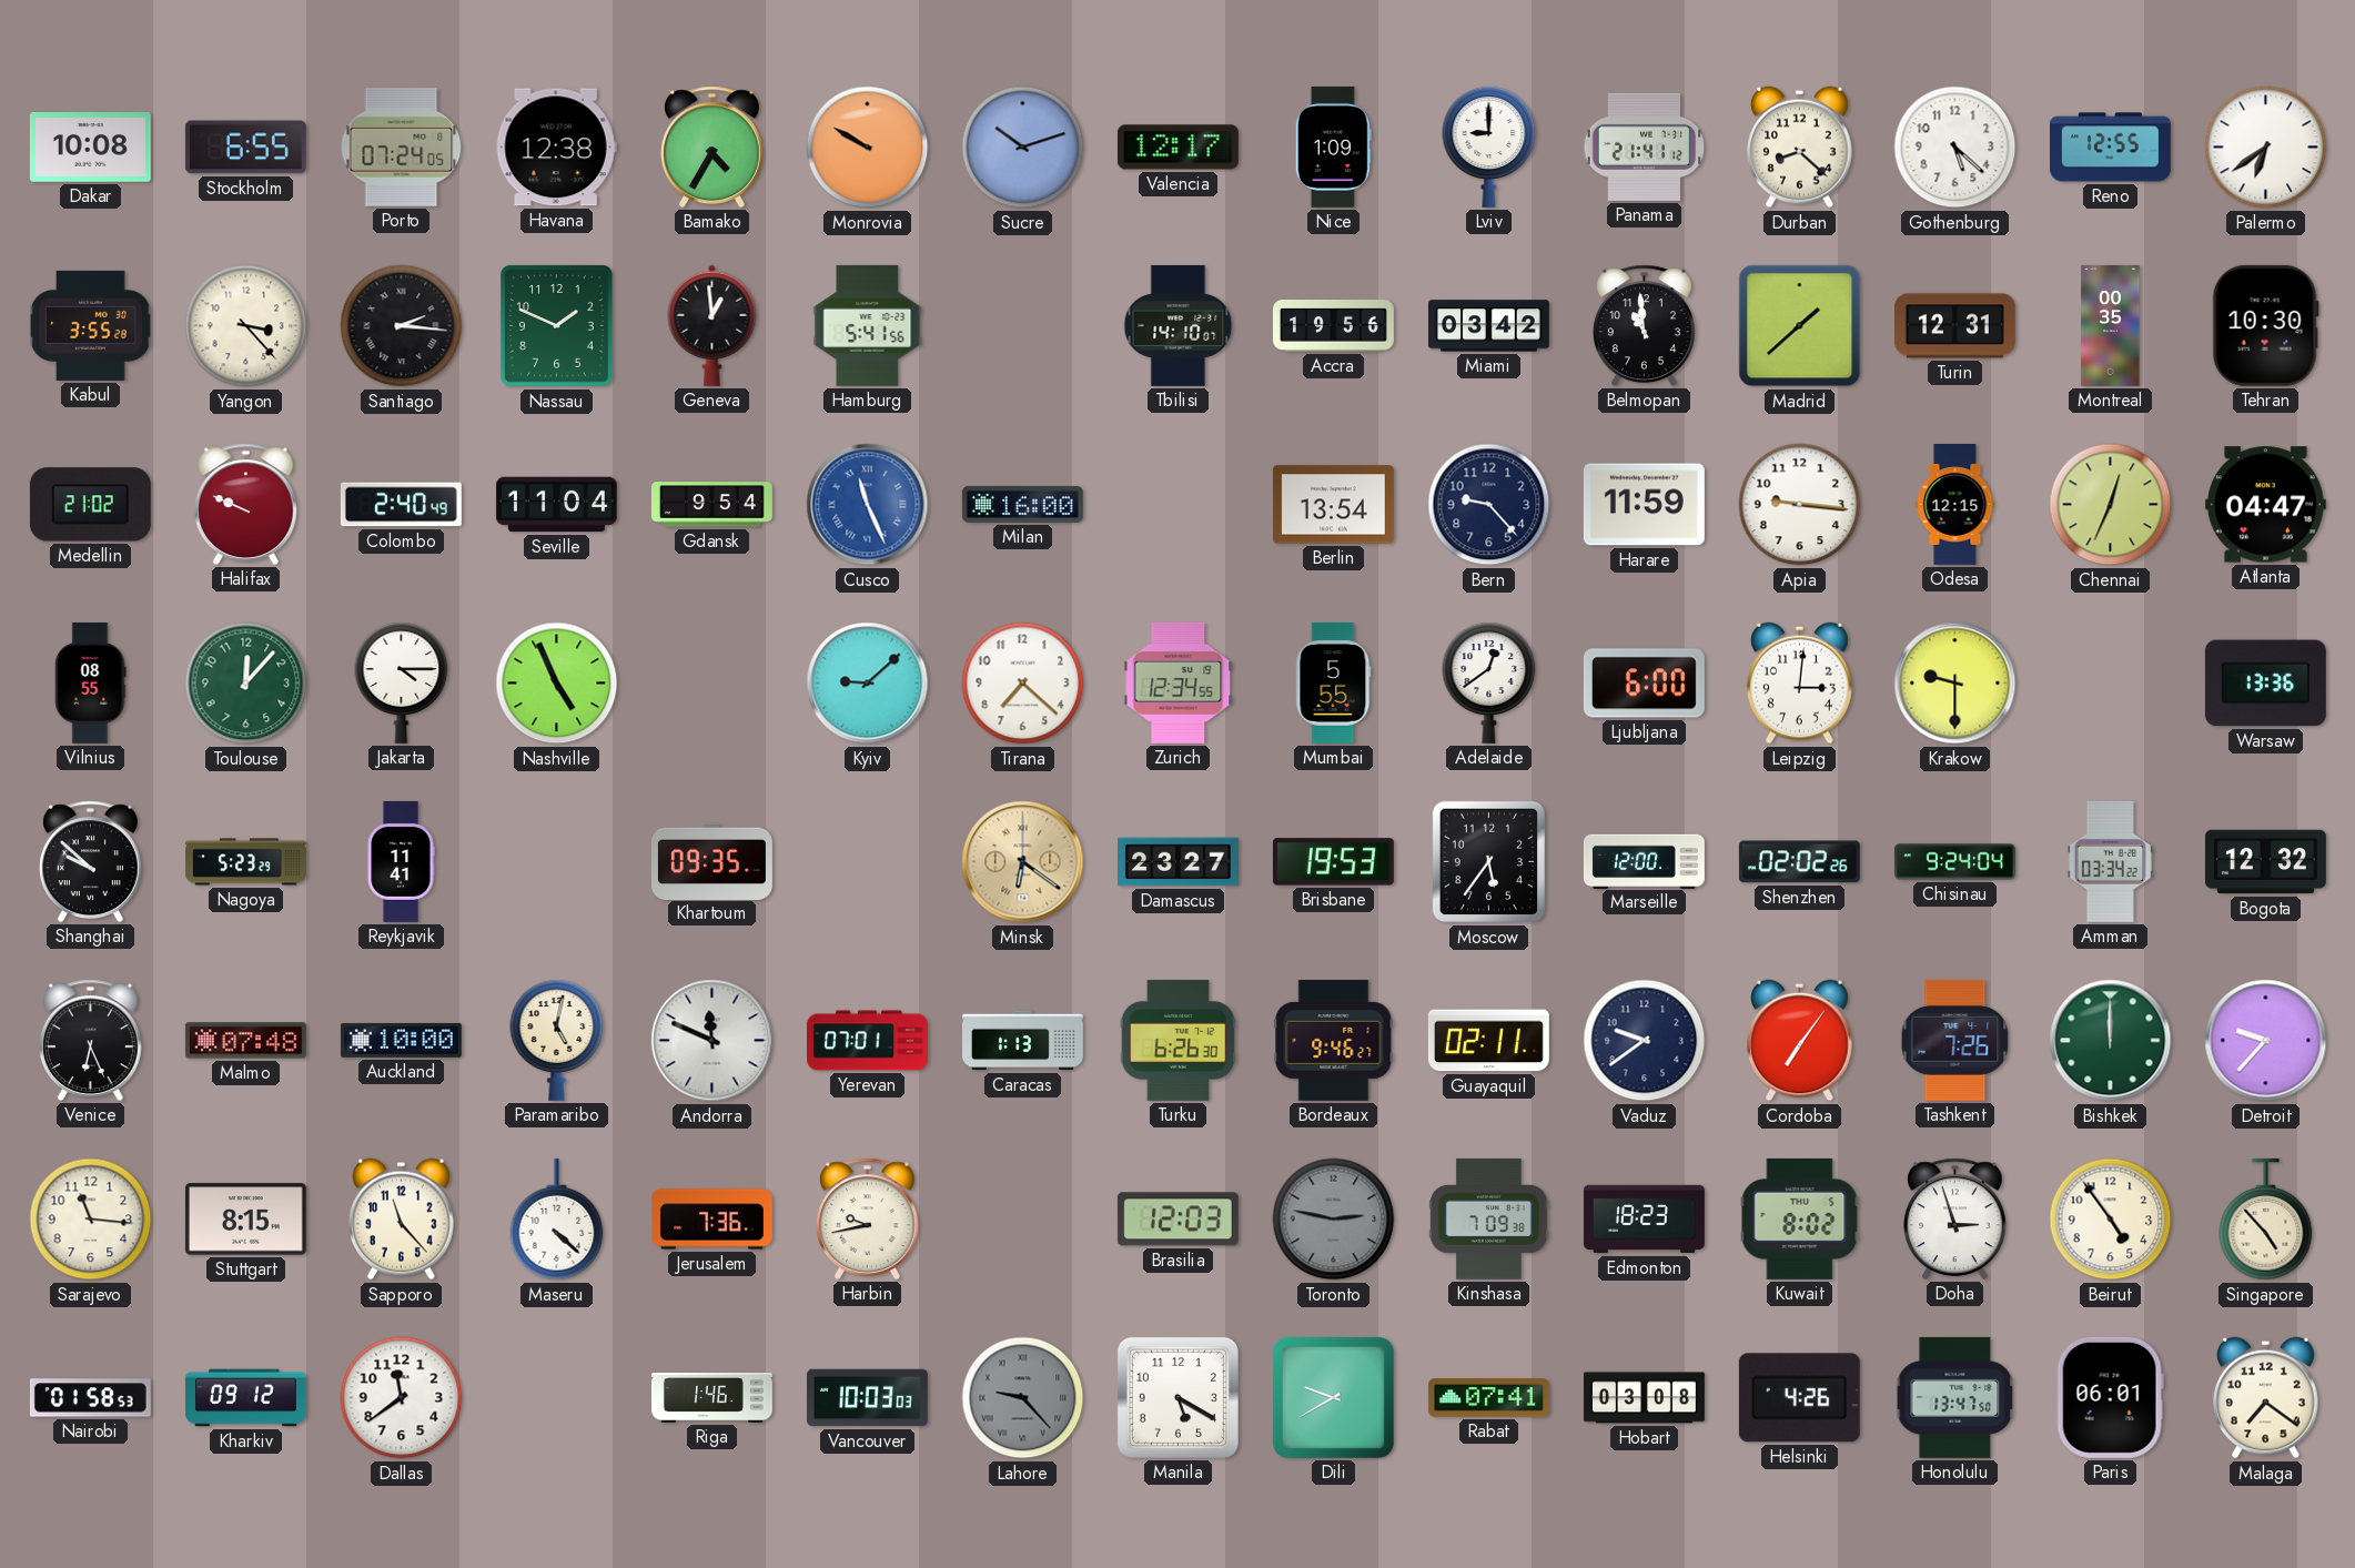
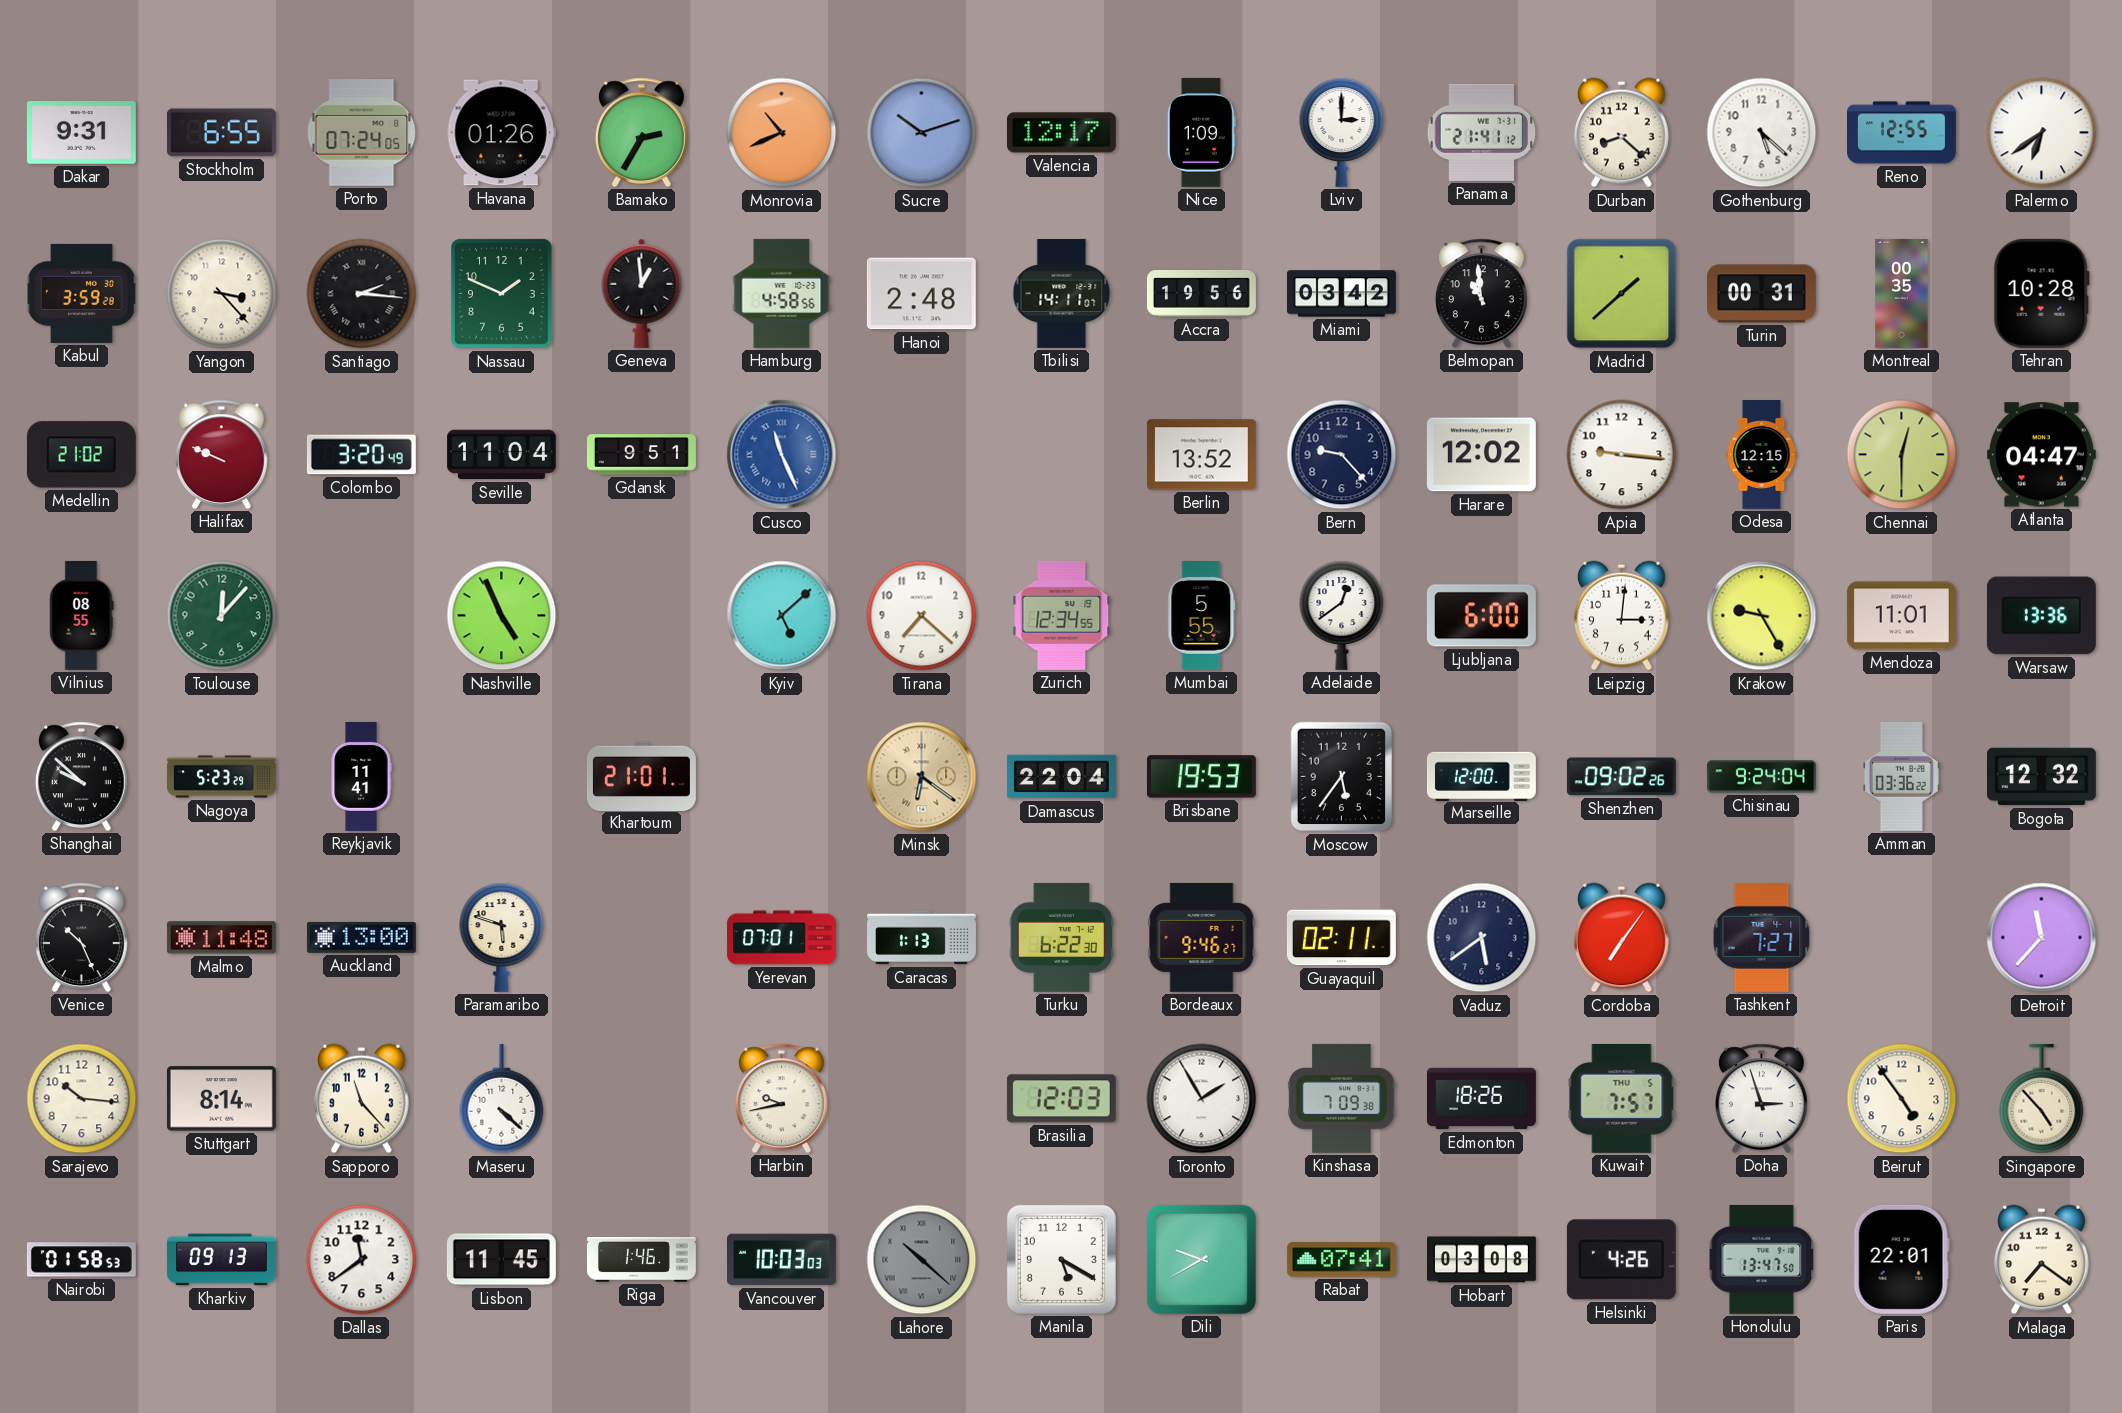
Dakar: 10:08 -> 9:31 (81, 133)
Havana: 12:38 -> 01:26 (501, 133)
Bamako: 4:35 -> 2:35 (641, 132)
Monrovia: 9:50 -> 10:41 (782, 133)
Lviv: 9:00 -> 3:00 (1342, 132)
Kabul: 3:55 -> 3:59 (81, 293)
Hamburg: 5:41 -> 4:58 (782, 293)
Hanoi: none -> 2:48 (921, 294)
Tbilisi: 14:10 -> 14:11 (1062, 293)
Turin: 12:31 -> 00:31 (1761, 294)
Tehran: 10:30 -> 10:28 (2041, 293)
Colombo: 2:40 -> 3:20 (361, 455)
Gdansk: 9:54 -> 9:51 (641, 455)
Milan: 16:00 -> none (1022, 504)
Berlin: 13:54 -> 13:52 (1201, 455)
Harare: 11:59 -> 12:02 (1481, 455)
Chennai: 12:34 -> 12:30 (1902, 455)
Jakarta: 4:15 -> none (402, 682)
Kyiv: 9:08 -> 5:08 (782, 616)
Krakow: 9:30 -> 9:25 (1762, 616)
Mendoza: none -> 11:01 (1901, 616)
Khartoum: 09:35 -> 21:01 (641, 776)
Damascus: 23:27 -> 22:04 (1061, 777)
Shenzhen: 02:02 -> 09:02 (1621, 777)
Amman: 03:34 -> 03:36 (1901, 776)
Venice: 6:26 -> 10:26 (81, 937)
Malmo: 07:48 -> 11:48 (221, 938)
Auckland: 10:00 -> 13:00 (361, 937)
Paramaribo: 5:02 -> 5:48 (502, 937)
Andorra: 11:49 -> none (712, 1041)
Turku: 6:26 -> 6:22 (1062, 937)
Vaduz: 9:39 -> 5:39 (1482, 938)
Tashkent: 7:26 -> 7:27 (1762, 937)
Bishkek: 12:00 -> none (2111, 1041)
Detroit: 9:37 -> 11:37 (2042, 938)
Sarajevo: 11:16 -> 10:16 (82, 1099)
Stuttgart: 8:15 -> 8:14 (221, 1099)
Jerusalem: 7:36 -> none (711, 1220)
Toronto: 2:47 -> 1:55 (1202, 1099)
Toronto dial: grey -> white (1202, 1099)
Edmonton: 18:23 -> 18:26 (1481, 1099)
Kuwait: 8:02 -> 7:57 (1622, 1098)
Kharkiv: 09:12 -> 09:13 (221, 1260)
Lisbon: none -> 11:45 (501, 1260)
Lahore: 9:23 -> 10:22 (922, 1260)
Paris: 06:01 -> 22:01 (1901, 1259)
